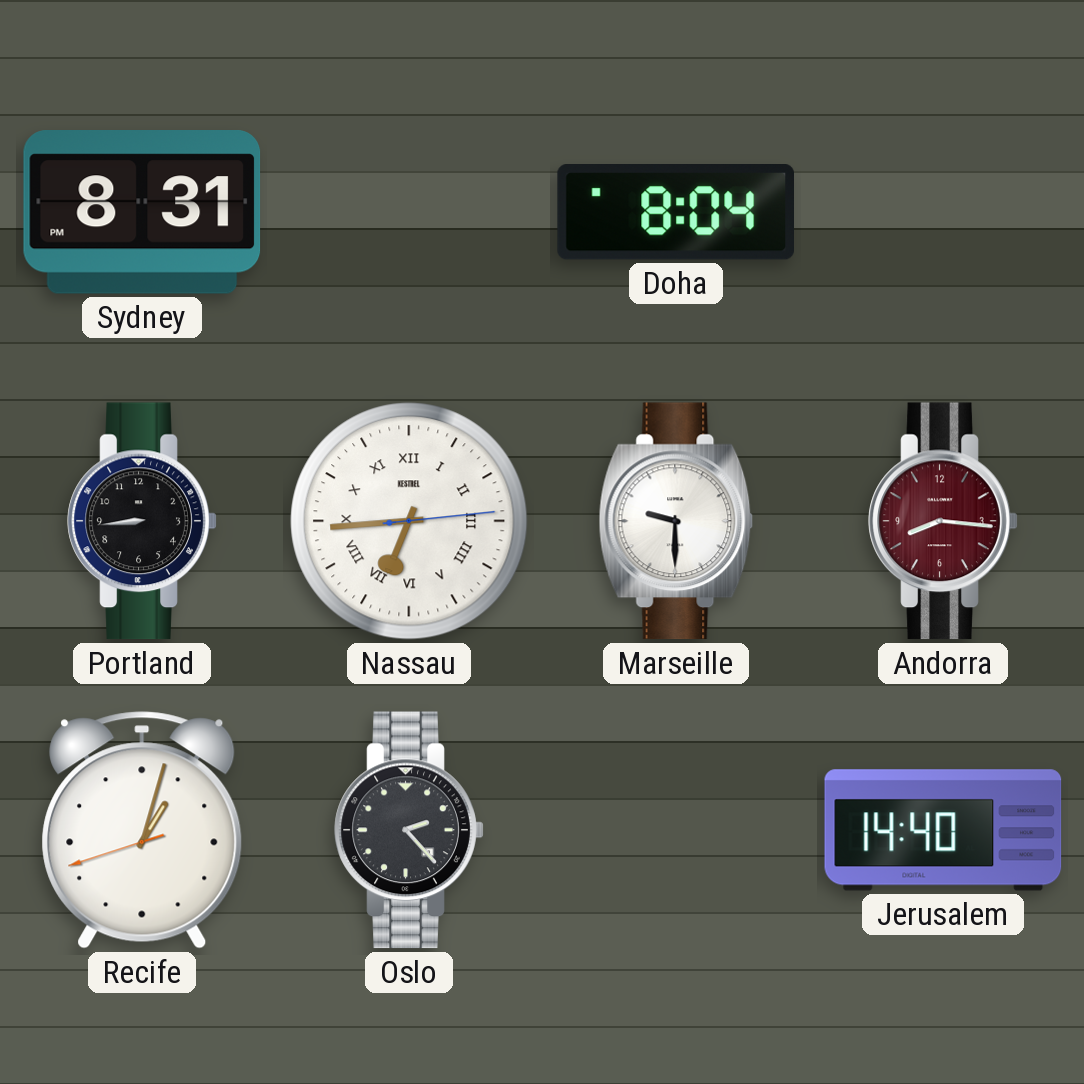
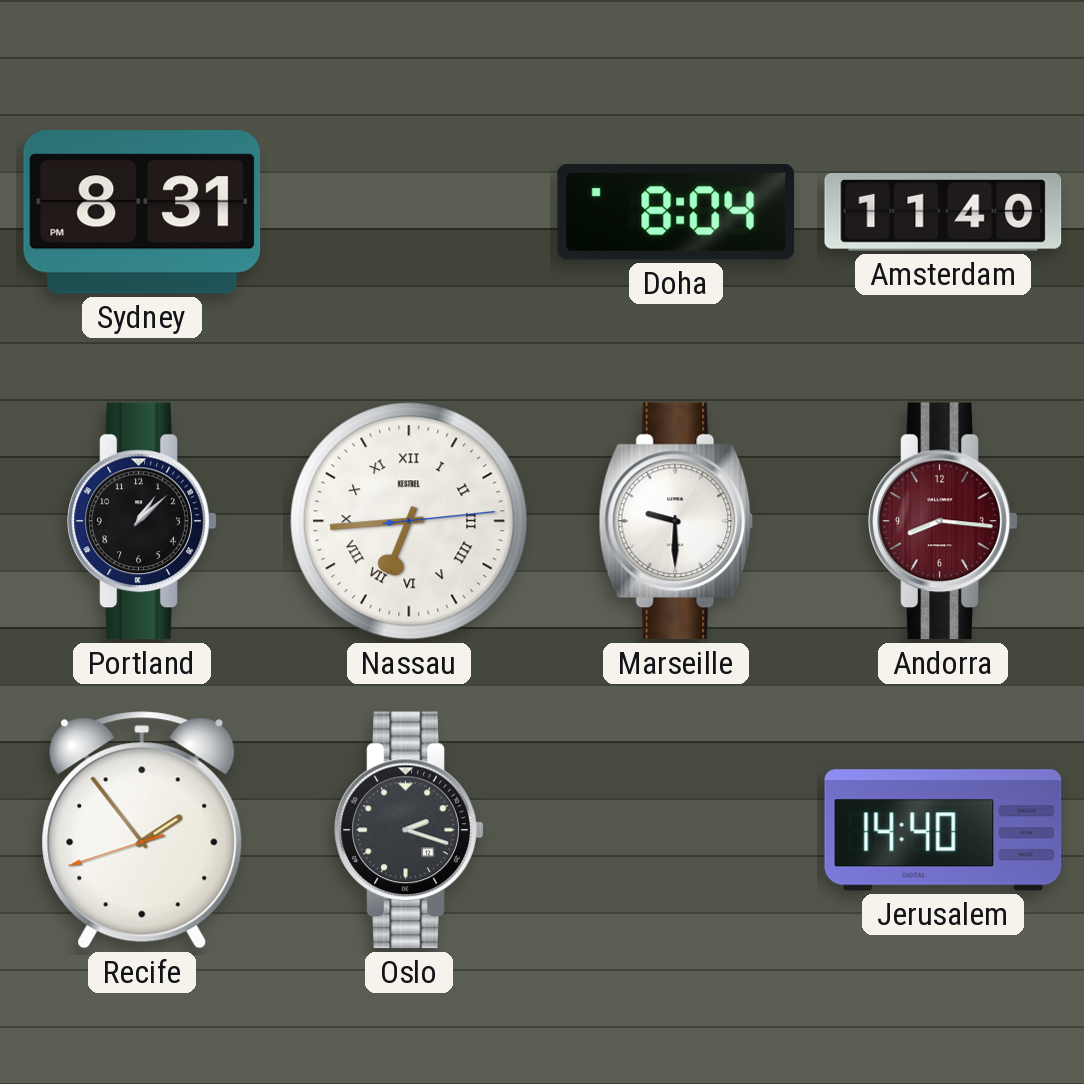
Amsterdam: none -> 11:40 (943, 213)
Portland: 8:44 -> 1:08 (142, 521)
Recife: 1:02 -> 1:53 (142, 830)
Oslo: 2:23 -> 2:18 (409, 830)
